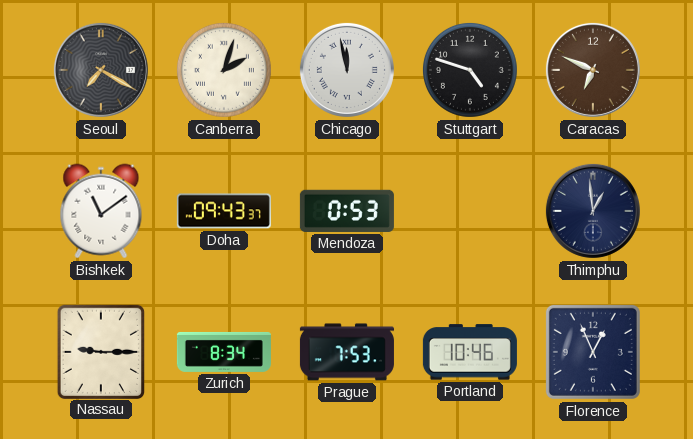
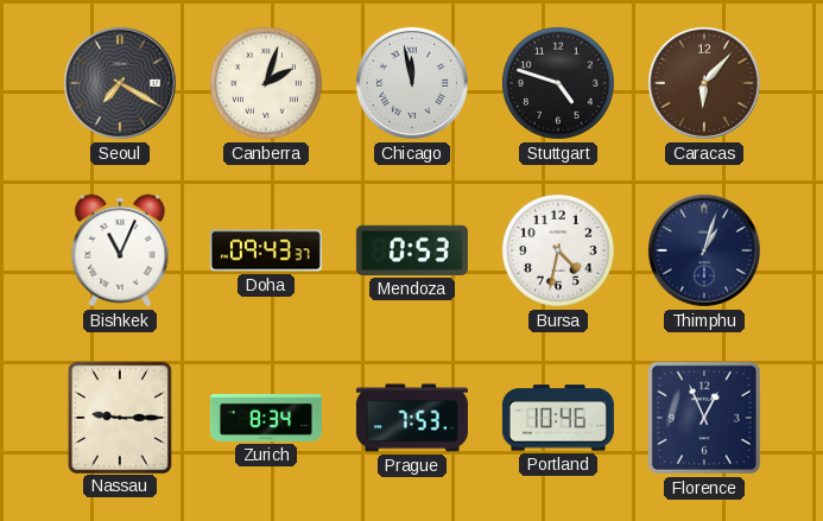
Caracas: 6:49 -> 6:07 (704, 83)
Bishkek: 11:09 -> 11:04 (120, 250)
Bursa: none -> 4:32 (558, 250)
Thimphu: 12:59 -> 1:03 (704, 250)
